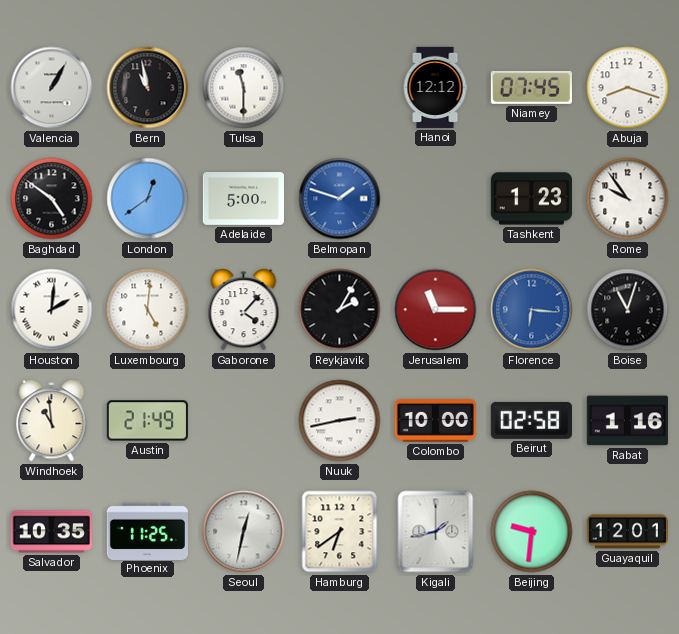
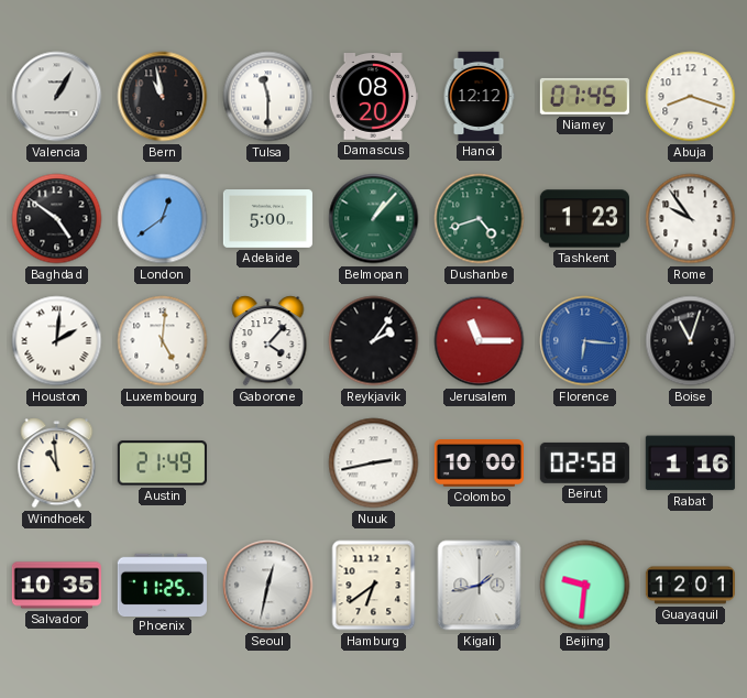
Damascus: none -> 08:20 (373, 97)
Belmopan: 1:48 -> 1:07 (374, 219)
Belmopan dial: blue -> green (374, 219)
Dushanbe: none -> 4:42 (480, 219)
Reykjavik: 2:05 -> 2:06 (374, 341)
